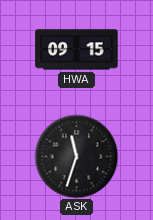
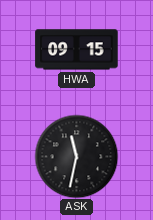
ASK: 11:33 -> 11:32 (76, 156)
